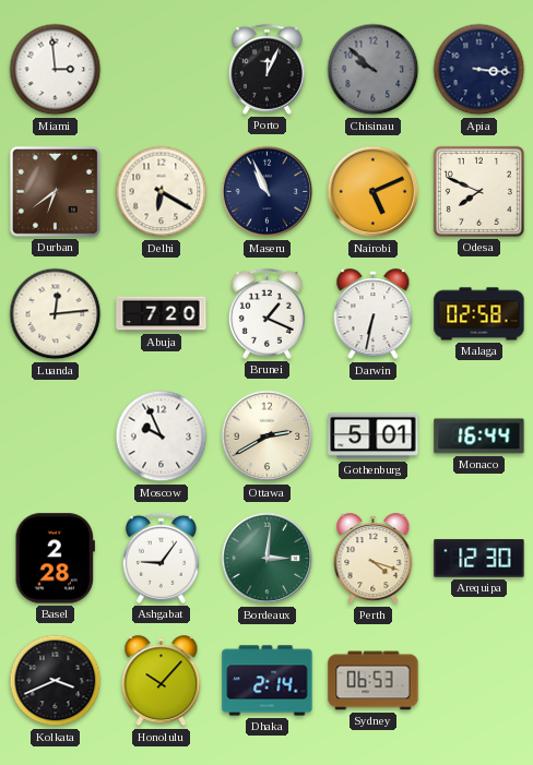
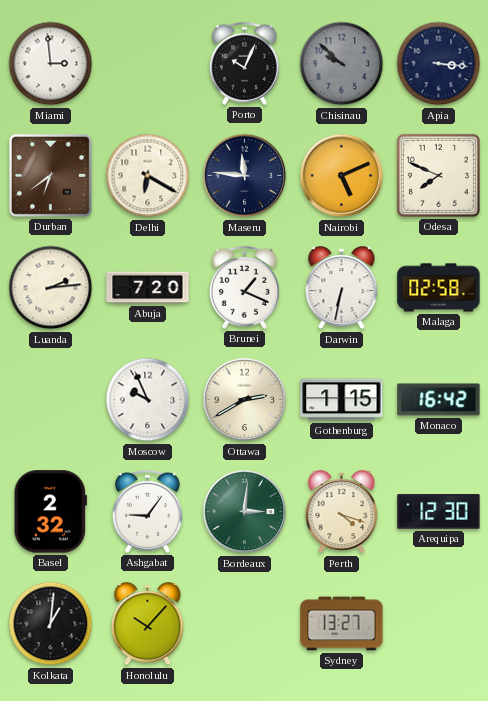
Porto: 12:04 -> 10:04 (244, 63)
Maseru: 10:56 -> 11:46 (245, 176)
Luanda: 12:14 -> 2:14 (51, 288)
Gothenburg: 5:01 -> 1:15 (342, 400)
Monaco: 16:44 -> 16:42 (439, 400)
Basel: 2:28 -> 2:32 (50, 512)
Kolkata: 3:41 -> 1:01 (51, 624)
Dhaka: 2:14 -> none (268, 681)
Sydney: 06:53 -> 13:27 (342, 624)
